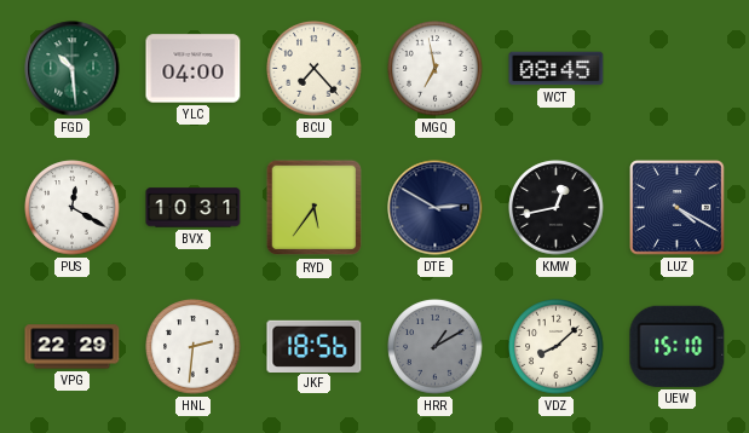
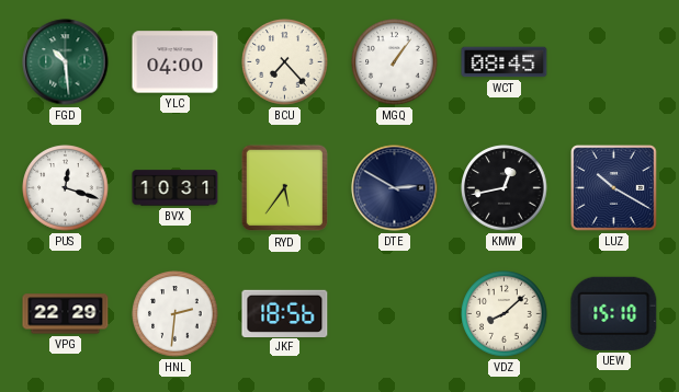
MGQ: 6:58 -> 1:06 (395, 62)
PUS: 12:20 -> 12:18 (66, 188)
LUZ: 4:20 -> 10:20 (614, 188)
HRR: 1:10 -> none (436, 347)
